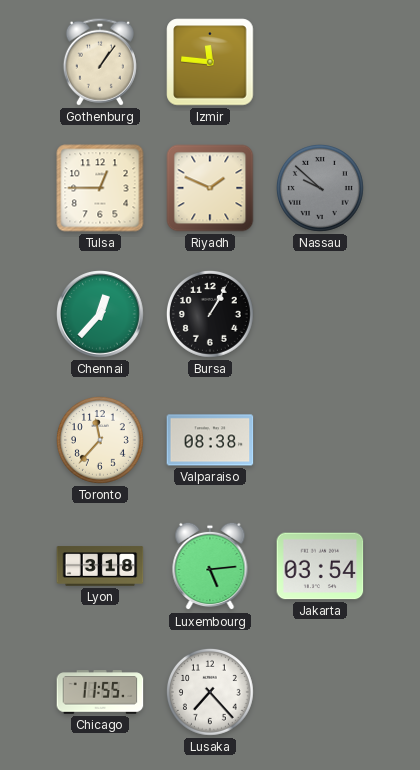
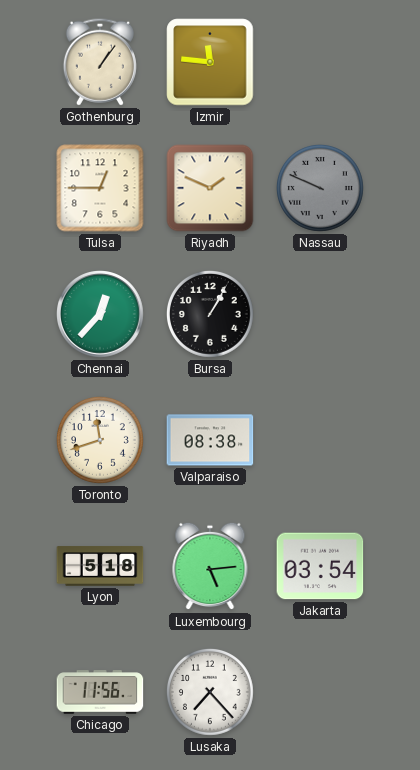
Nassau: 9:52 -> 9:49 (320, 188)
Toronto: 11:37 -> 11:42 (100, 440)
Lyon: 3:18 -> 5:18 (100, 566)
Chicago: 11:55 -> 11:56 (100, 692)
